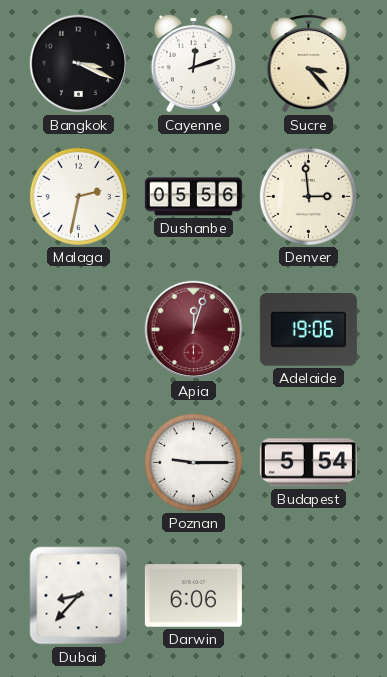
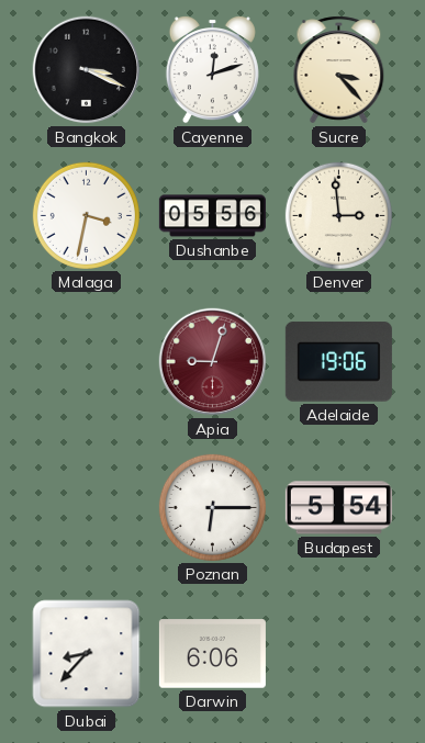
Malaga: 2:32 -> 3:32 (86, 215)
Apia: 12:03 -> 9:03 (213, 362)
Poznan: 9:15 -> 6:15 (212, 507)
